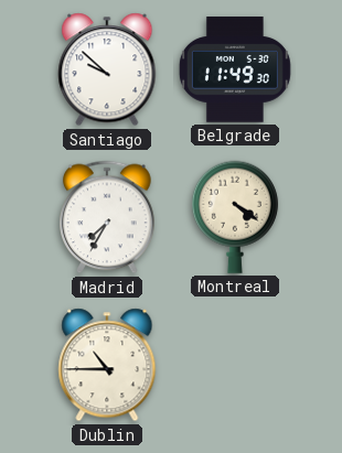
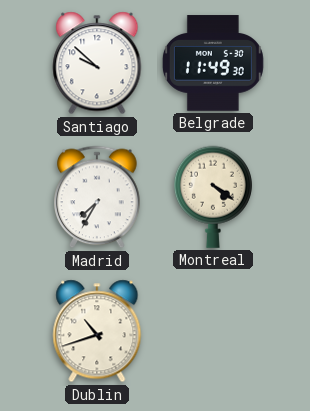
Dublin: 10:45 -> 10:42 (97, 331)
